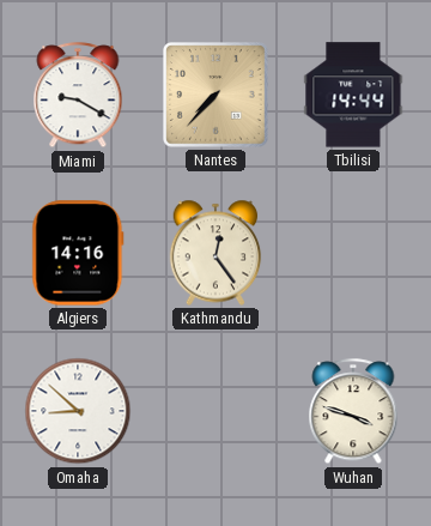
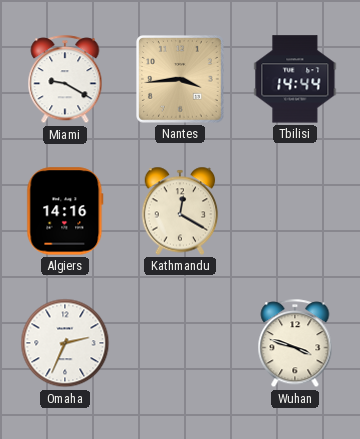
Nantes: 7:37 -> 3:44 (181, 80)
Kathmandu: 12:24 -> 12:20 (180, 211)
Omaha: 8:52 -> 2:34 (65, 343)
